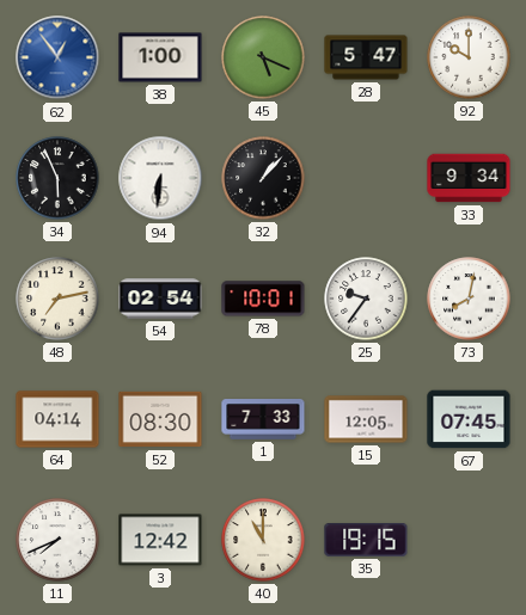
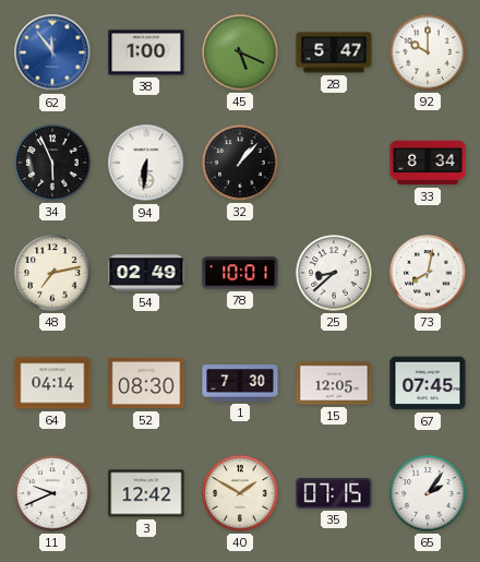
62: 12:54 -> 11:54 (52, 52)
33: 9:34 -> 8:34 (428, 163)
54: 02:54 -> 02:49 (146, 273)
25: 9:36 -> 8:38 (334, 273)
1: 7:33 -> 7:30 (240, 383)
11: 7:41 -> 9:41 (52, 493)
40: 11:00 -> 1:50 (240, 493)
35: 19:15 -> 07:15 (334, 494)
65: none -> 2:06 (428, 493)
